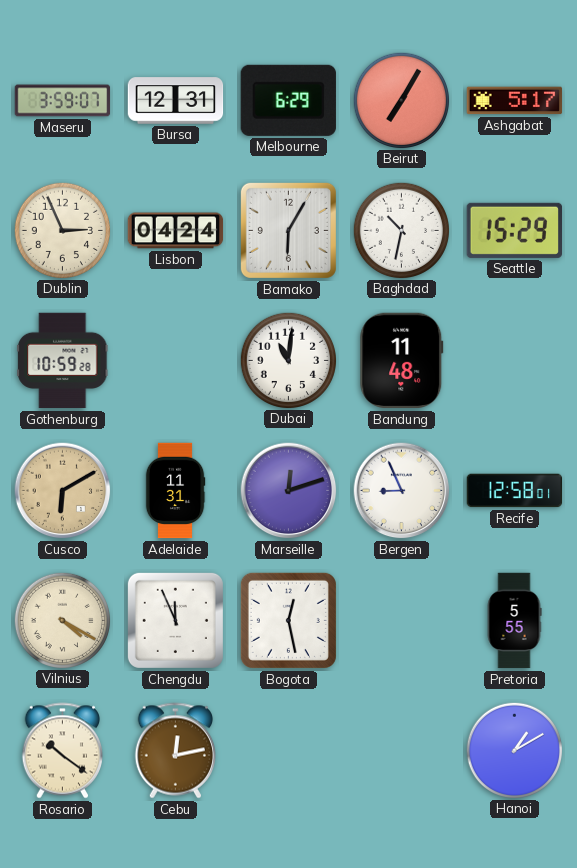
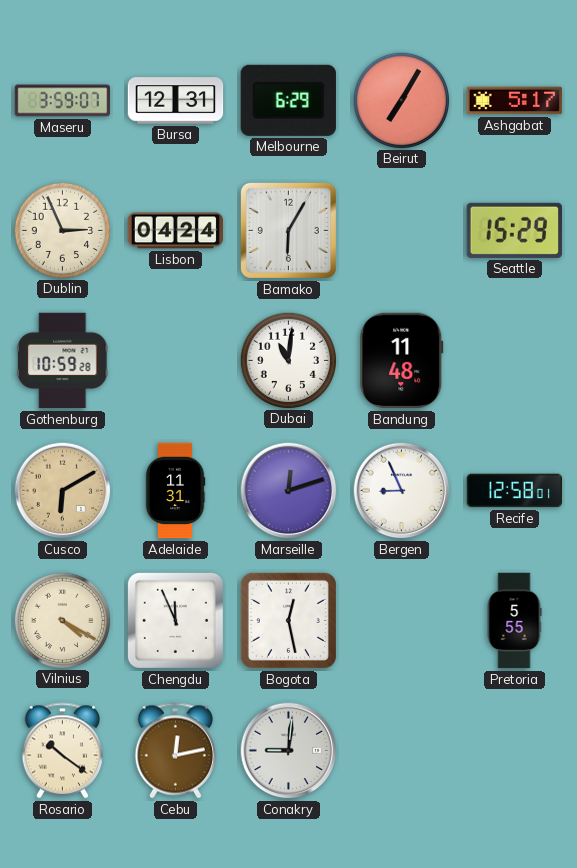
Baghdad: 10:32 -> none (401, 230)
Conakry: none -> 9:01 (289, 751)
Hanoi: 1:10 -> none (514, 750)
